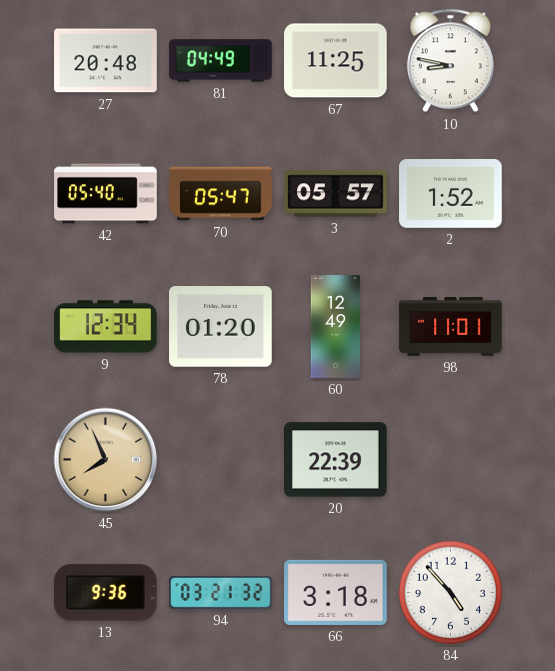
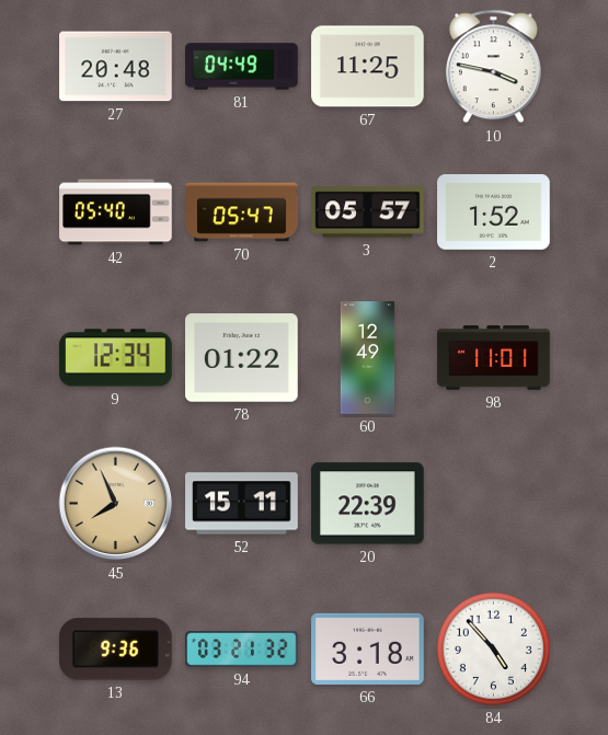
10: 8:47 -> 3:47 (493, 67)
78: 01:20 -> 01:22 (242, 358)
52: none -> 15:11 (242, 504)
